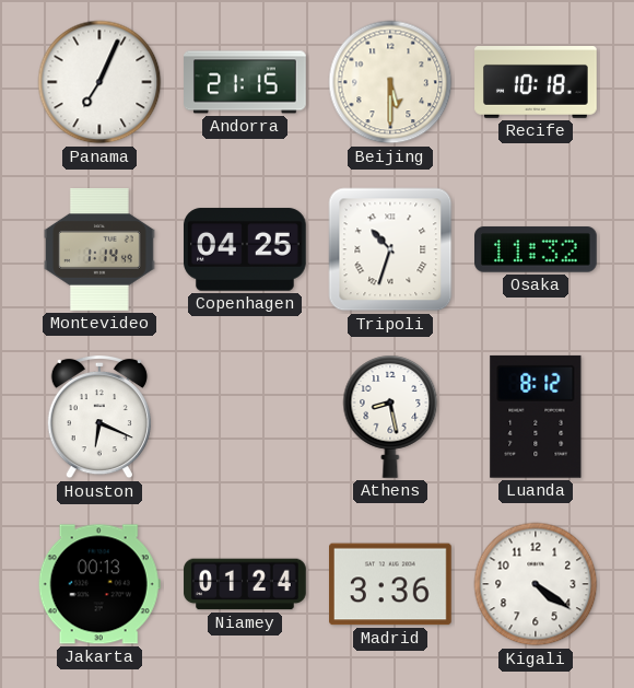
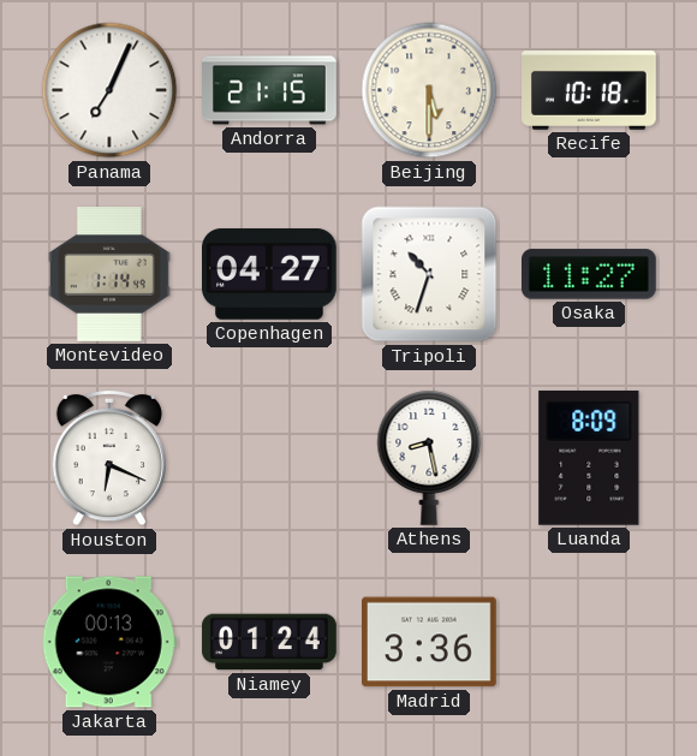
Copenhagen: 04:25 -> 04:27 (270, 274)
Osaka: 11:32 -> 11:27 (590, 274)
Luanda: 8:12 -> 8:09 (589, 458)
Kigali: 4:21 -> none (536, 584)
